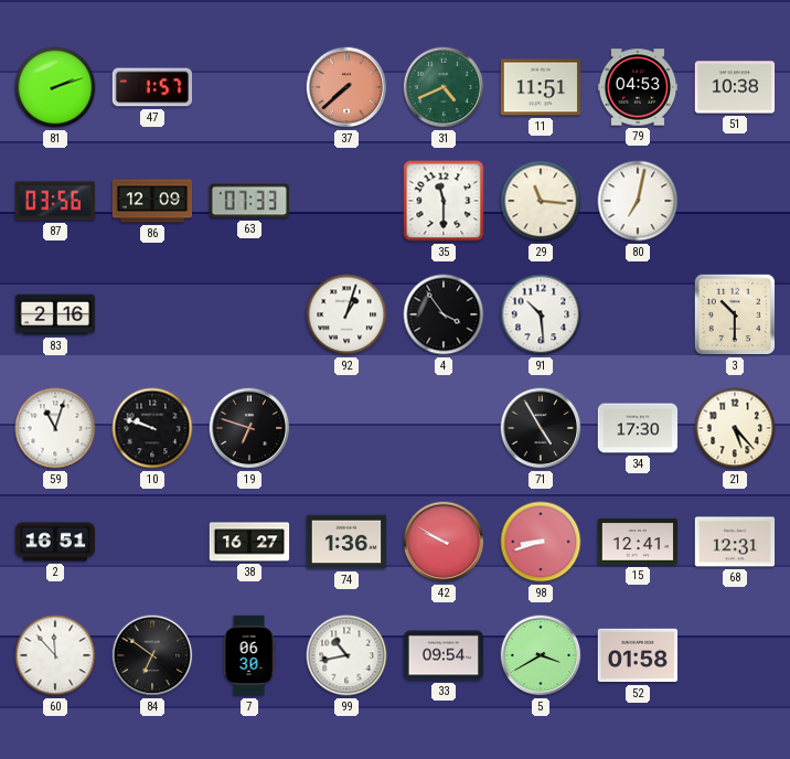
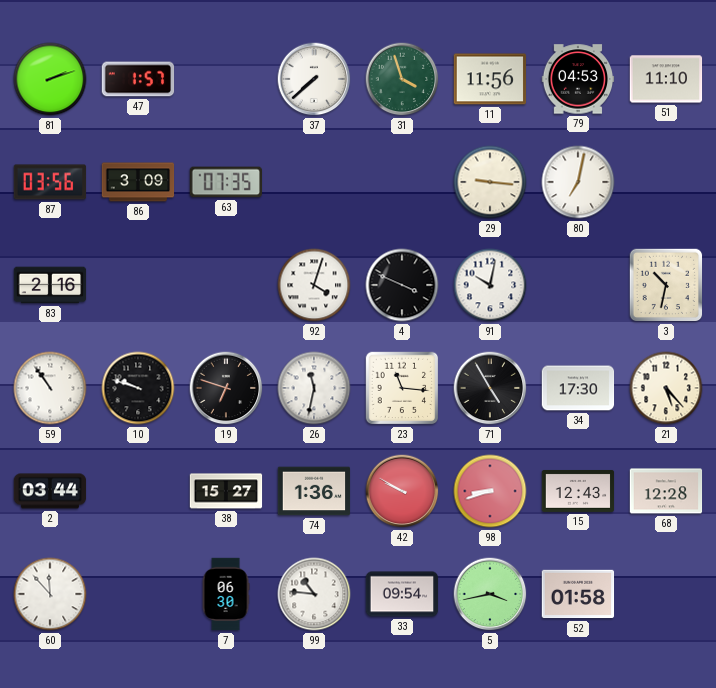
37 dial: salmon -> white (314, 79)
31: 4:41 -> 3:57 (402, 79)
11: 11:51 -> 11:56 (490, 79)
51: 10:38 -> 11:10 (666, 79)
86: 12:09 -> 3:09 (138, 182)
63: 07:33 -> 07:35 (226, 182)
35: 11:30 -> none (444, 201)
29: 11:16 -> 9:16 (490, 182)
92: 1:03 -> 4:03 (314, 285)
4: 3:54 -> 3:49 (402, 285)
91: 10:29 -> 10:02 (490, 285)
3: 10:30 -> 10:32 (666, 285)
59: 11:03 -> 10:54 (50, 388)
26: none -> 11:32 (314, 388)
23: none -> 11:16 (402, 388)
2: 16:51 -> 03:44 (50, 491)
38: 16:27 -> 15:27 (226, 491)
15: 12:41 -> 12:43 (578, 491)
68: 12:31 -> 12:28 (666, 491)
84: 6:51 -> none (152, 655)
99: 10:43 -> 10:46 (314, 594)
5: 3:40 -> 3:43 (490, 594)
